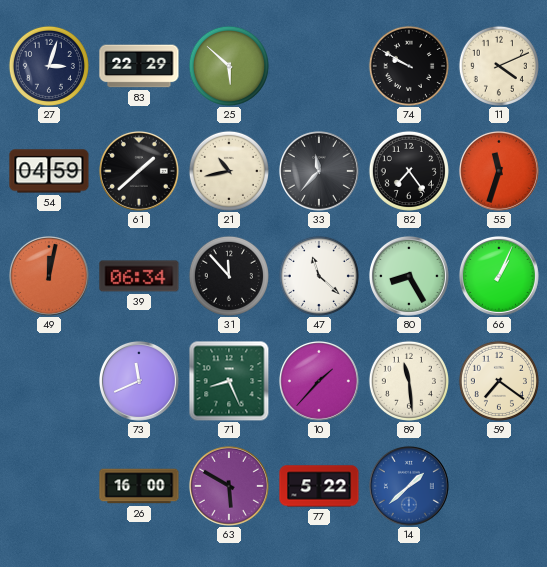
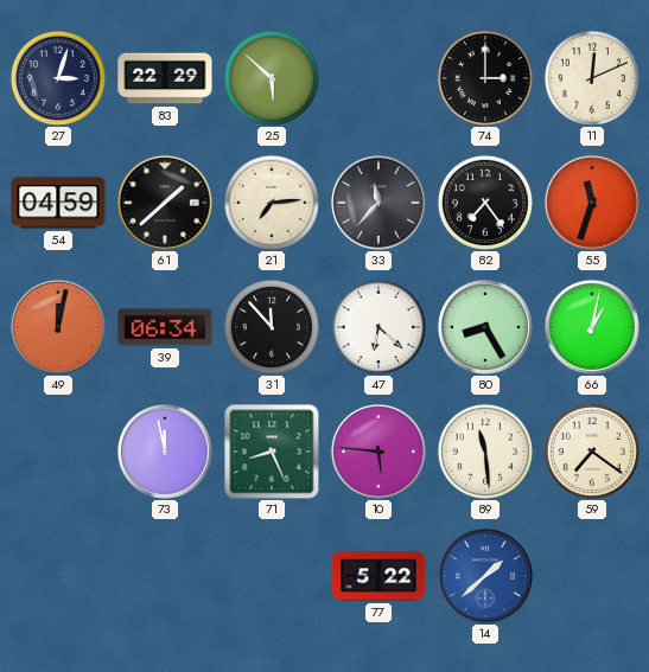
74: 9:50 -> 3:00 (485, 78)
11: 4:11 -> 12:11 (592, 78)
21: 10:43 -> 7:14 (272, 203)
47: 11:22 -> 6:22 (378, 327)
66: 1:04 -> 1:02 (592, 327)
73: 11:41 -> 11:58 (165, 452)
10: 1:37 -> 5:46 (378, 452)
26: 16:00 -> none (139, 486)
63: 5:50 -> none (229, 486)
